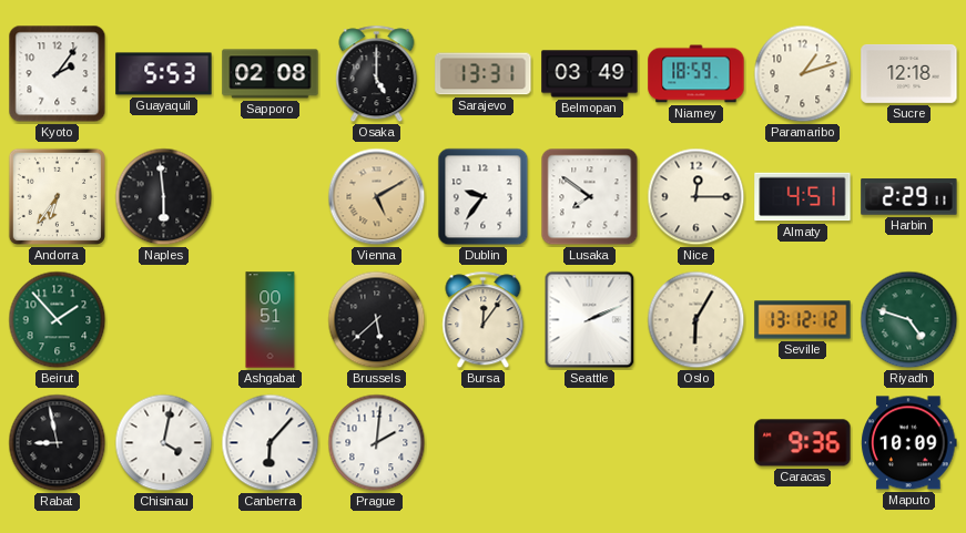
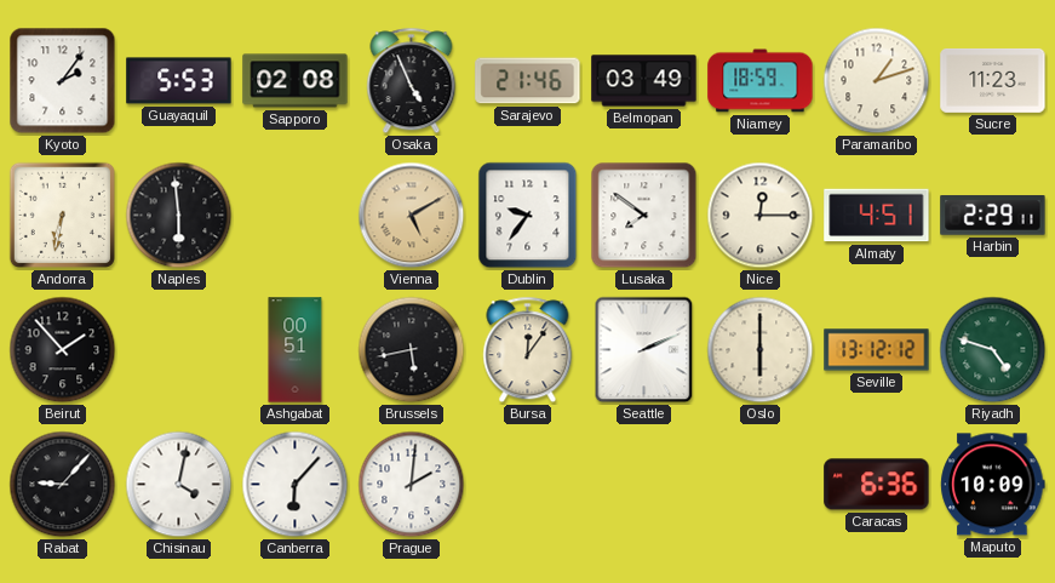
Osaka: 5:00 -> 4:56 (412, 81)
Sarajevo: 13:31 -> 21:46 (528, 81)
Sucre: 12:18 -> 11:23 (993, 80)
Andorra: 6:36 -> 6:32 (62, 215)
Beirut dial: green -> black (63, 350)
Brussels: 5:38 -> 5:43 (412, 350)
Oslo: 6:05 -> 6:00 (761, 350)
Rabat: 8:58 -> 9:07 (63, 485)
Caracas: 9:36 -> 6:36 (877, 485)
